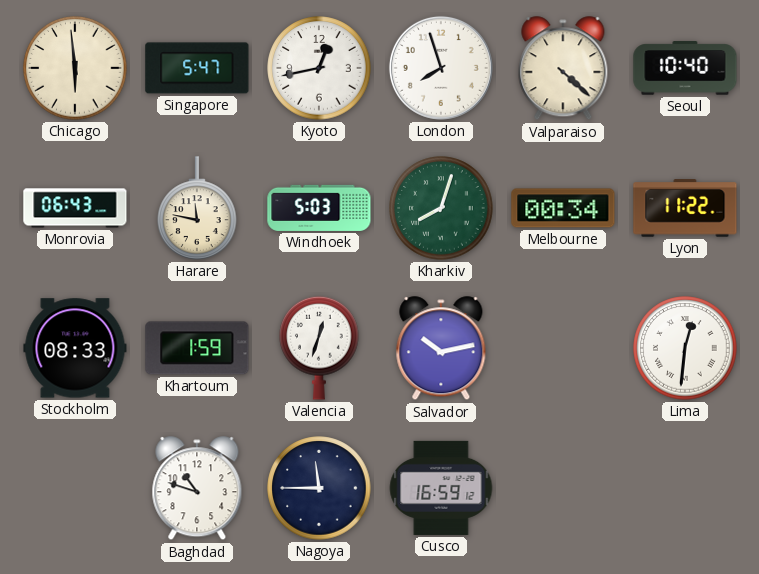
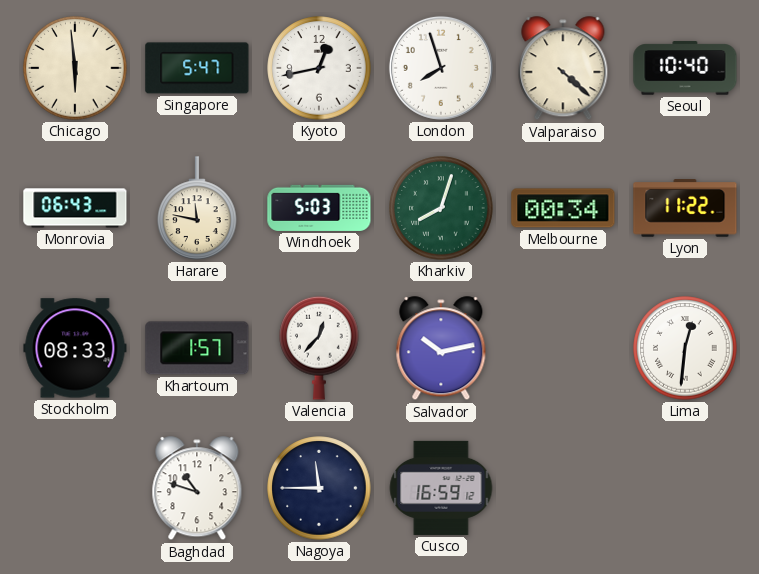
Khartoum: 1:59 -> 1:57 (197, 348)
Valencia: 12:33 -> 12:37 (319, 348)
